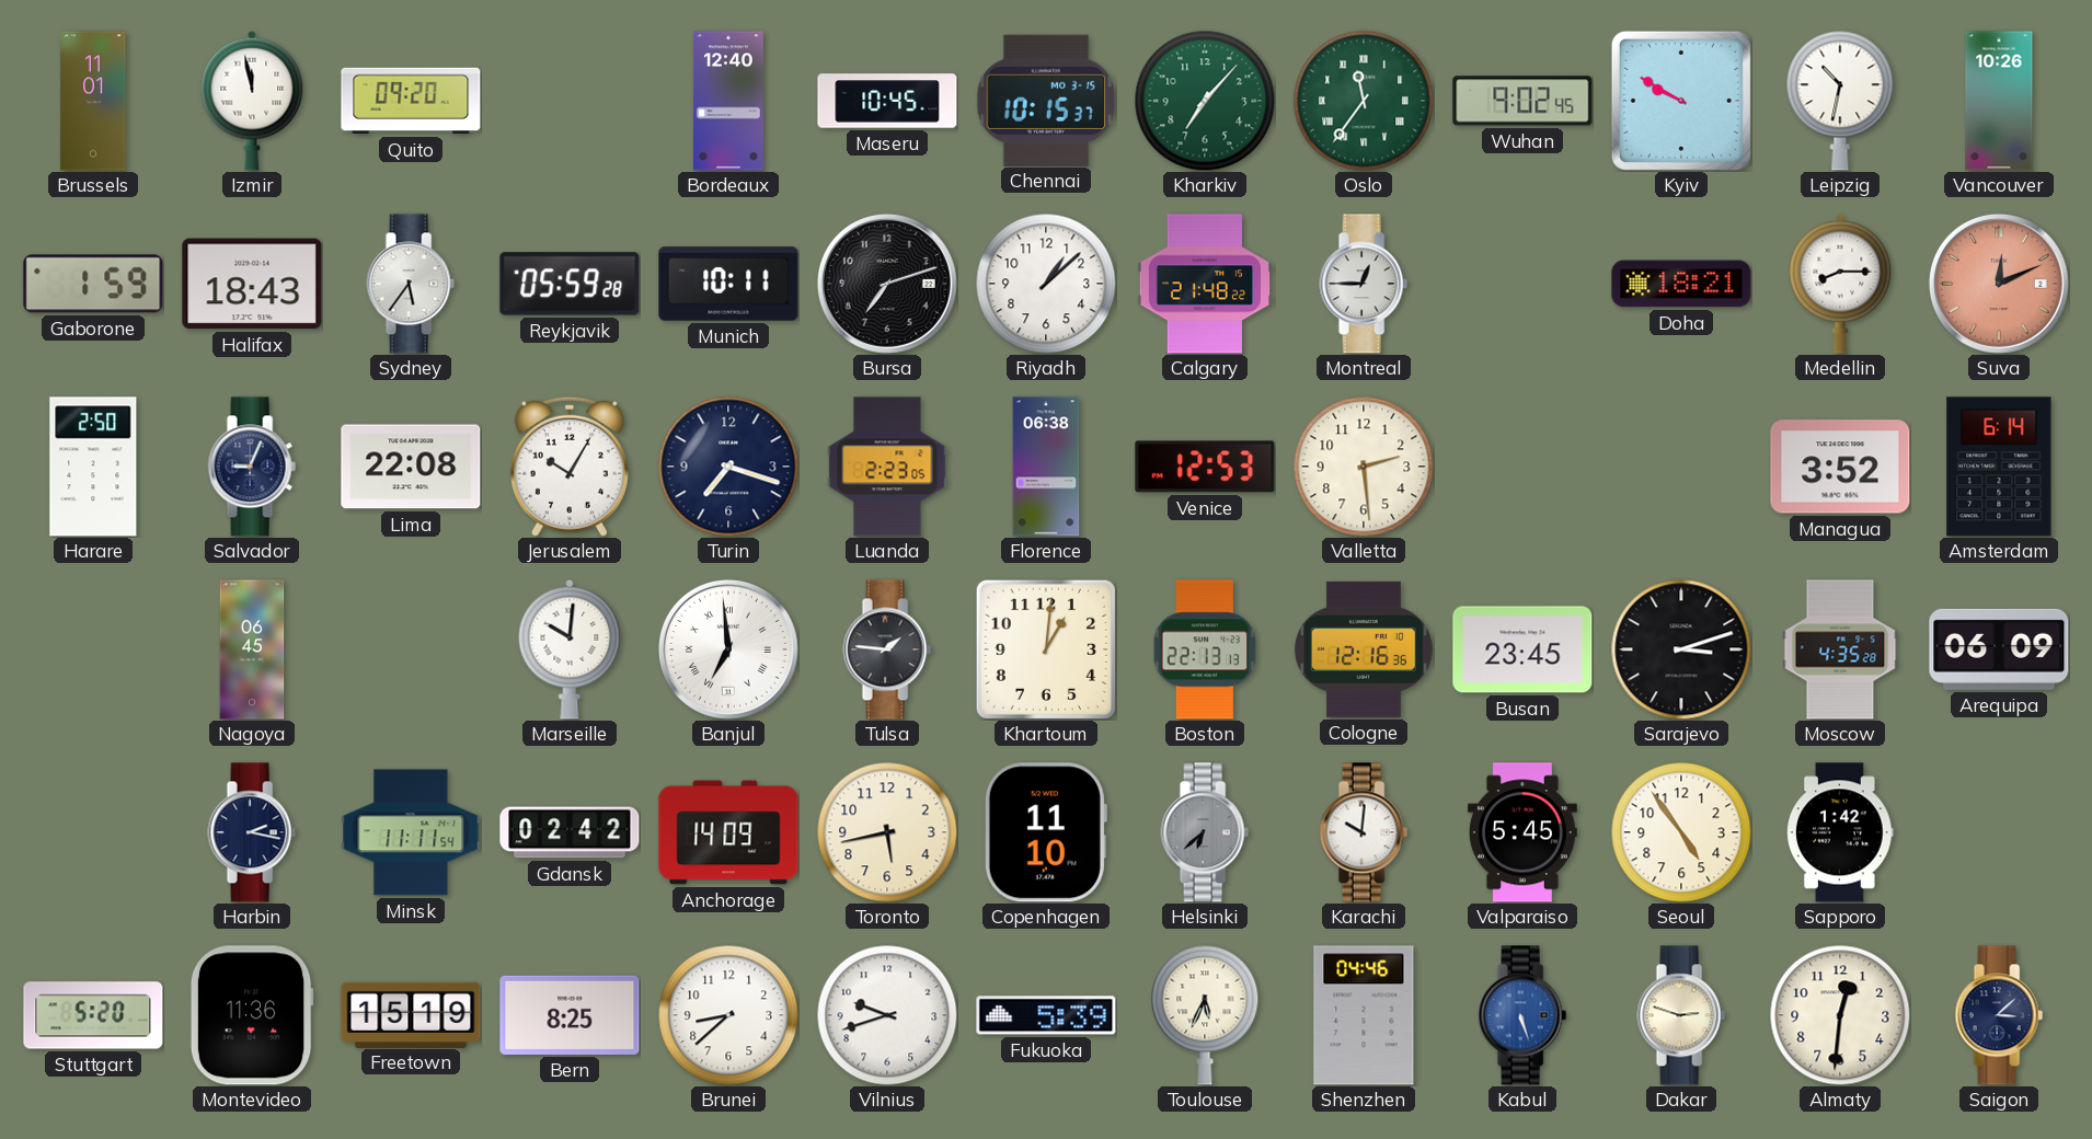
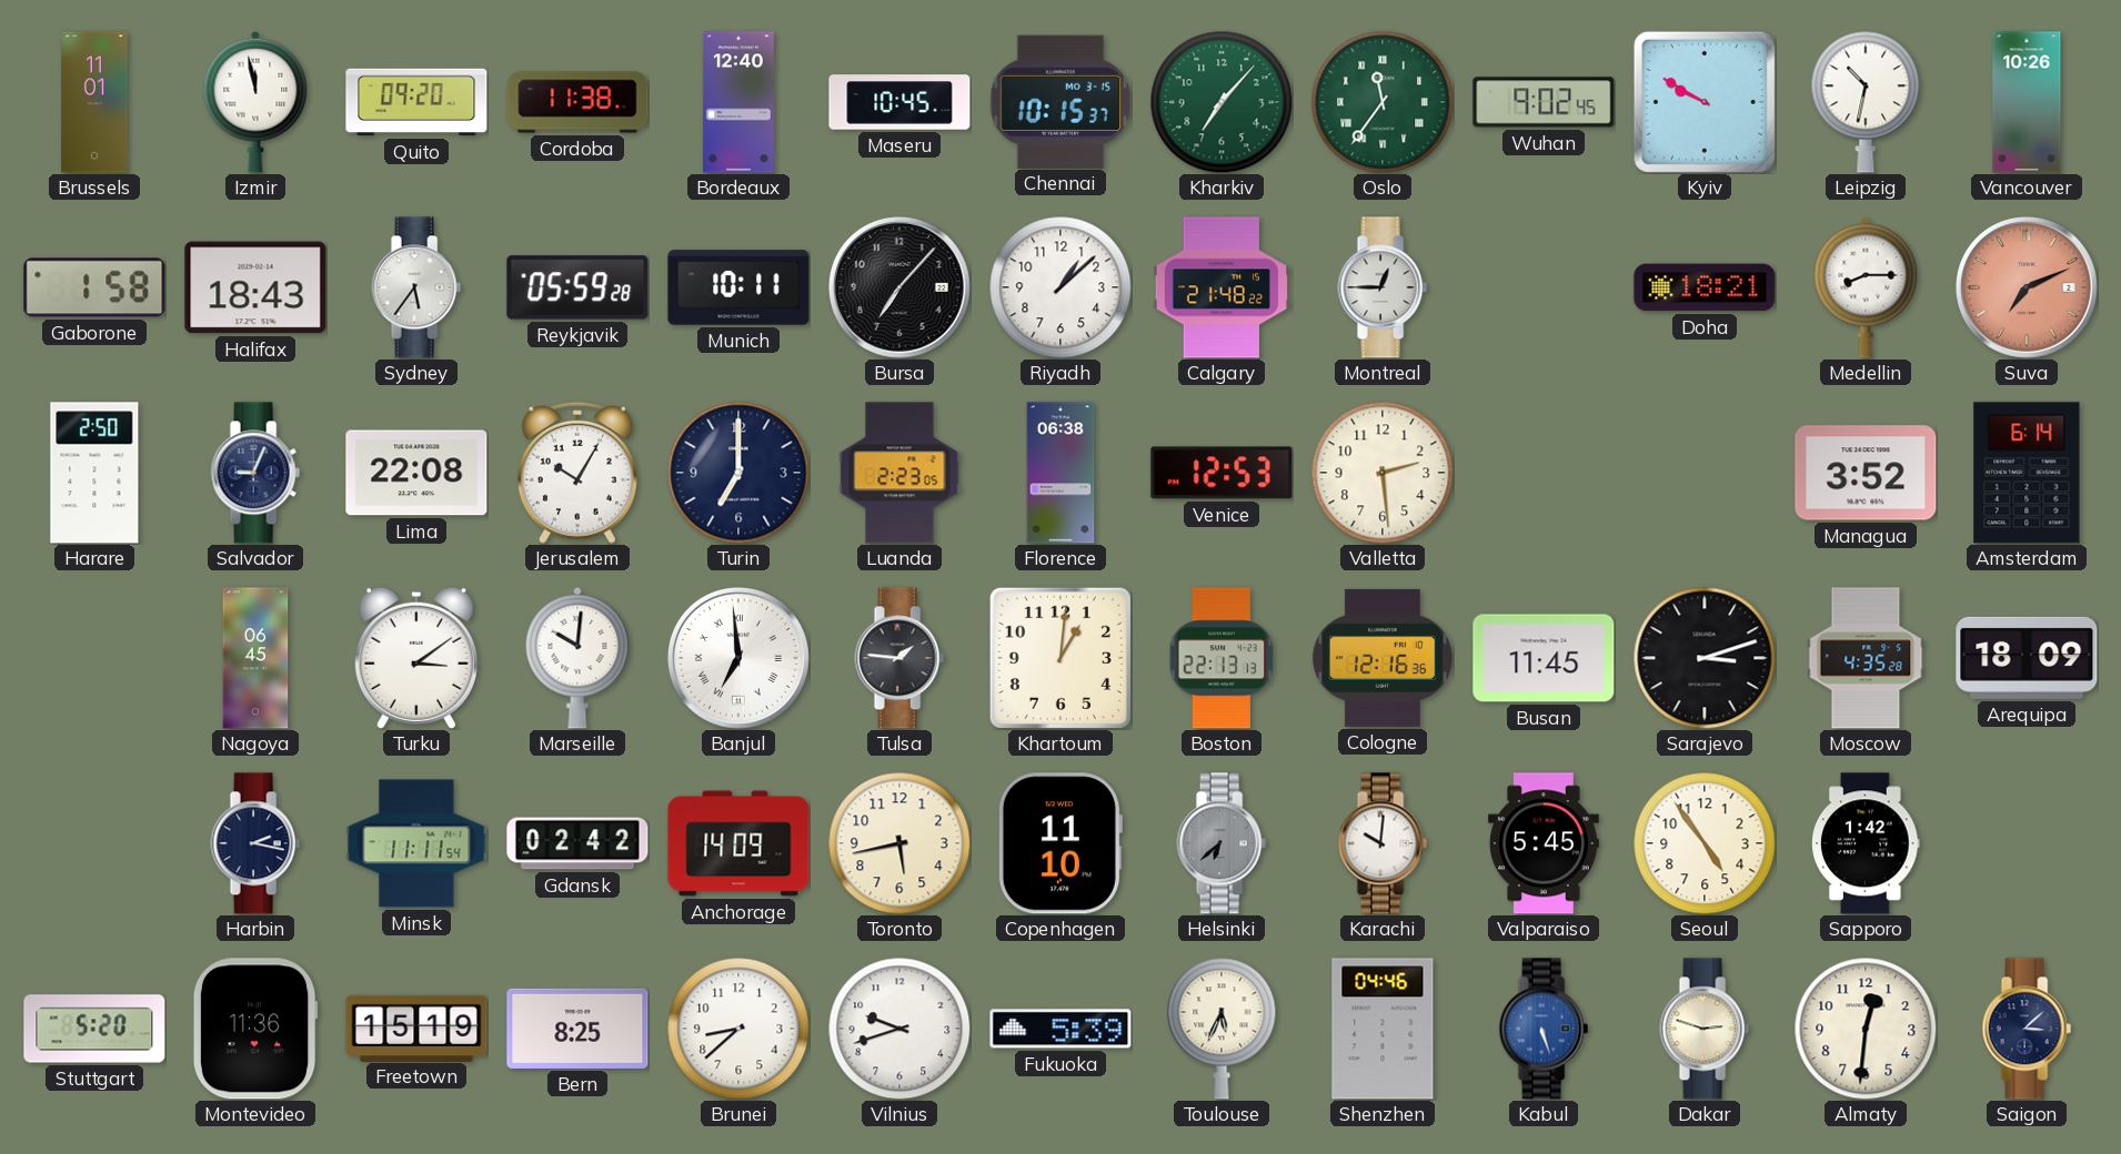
Cordoba: none -> 11:38 (577, 102)
Gaborone: 1:59 -> 1:58 (94, 287)
Bursa: 7:12 -> 7:07 (899, 287)
Suva: 12:11 -> 7:11 (2027, 287)
Turin: 7:18 -> 7:00 (738, 473)
Turku: none -> 3:09 (416, 658)
Busan: 23:45 -> 11:45 (1544, 658)
Arequipa: 06:09 -> 18:09 (2027, 658)
